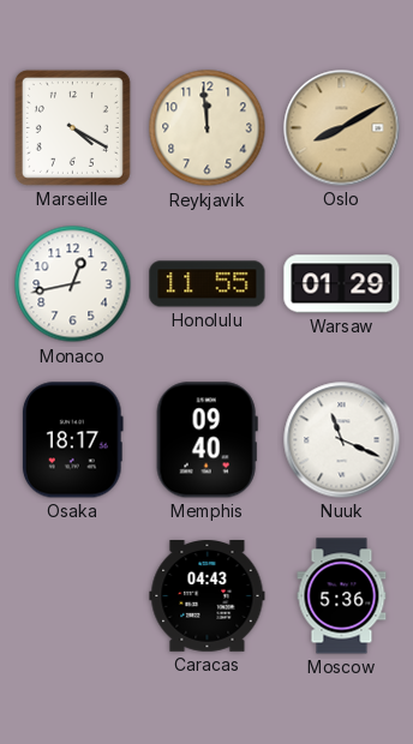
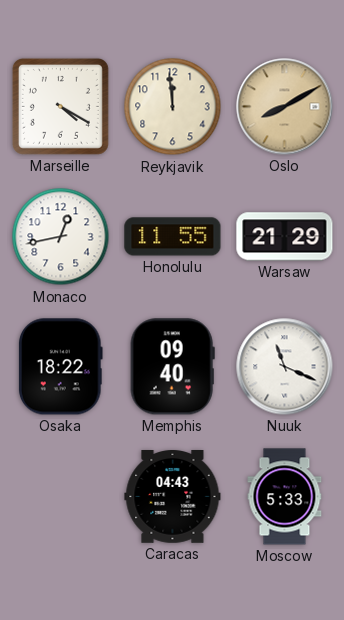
Warsaw: 01:29 -> 21:29 (285, 237)
Osaka: 18:17 -> 18:22 (60, 367)
Moscow: 5:36 -> 5:33 (285, 497)
